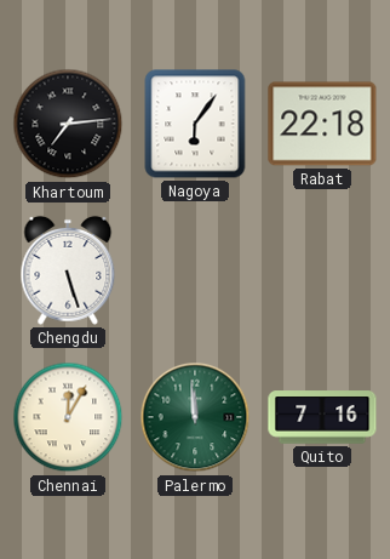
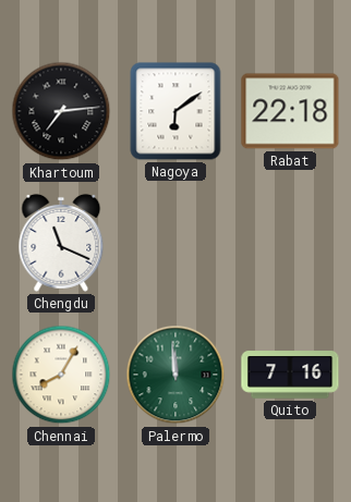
Nagoya: 6:06 -> 6:09 (175, 111)
Chengdu: 5:27 -> 11:19 (61, 243)
Chennai: 12:05 -> 8:05 (61, 375)
